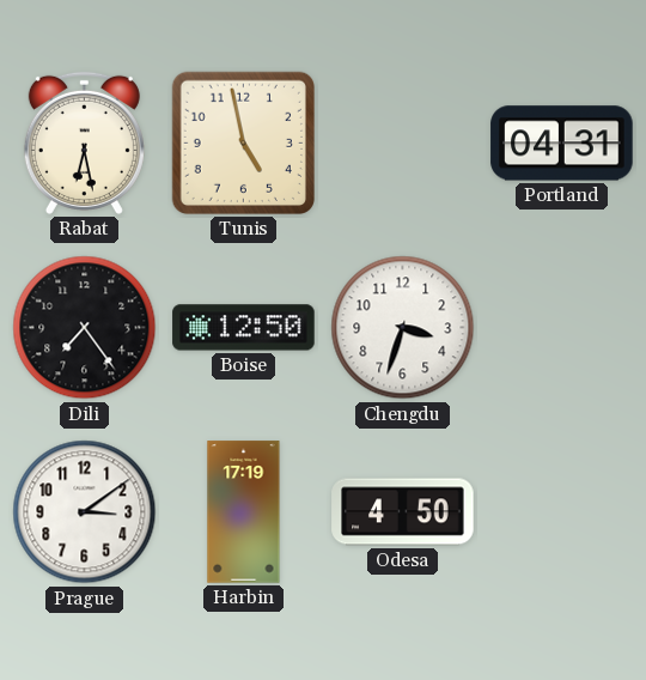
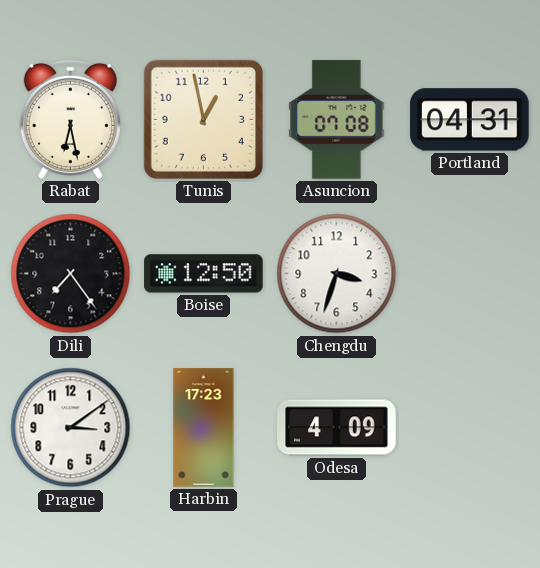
Tunis: 4:58 -> 12:58 (203, 119)
Asuncion: none -> 07:08 (337, 120)
Harbin: 17:19 -> 17:23 (204, 428)
Odesa: 4:50 -> 4:09 (337, 428)
